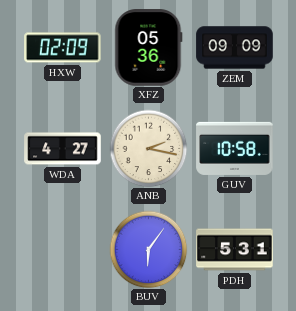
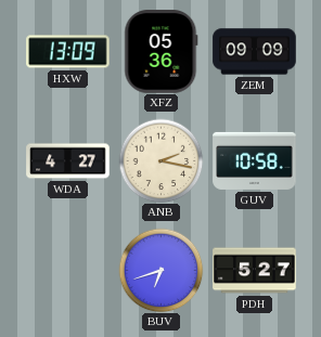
HXW: 02:09 -> 13:09 (68, 52)
BUV: 6:06 -> 6:42 (160, 270)
PDH: 5:31 -> 5:27 (255, 271)
